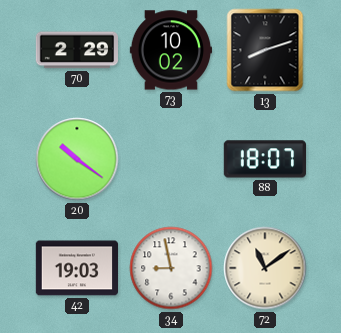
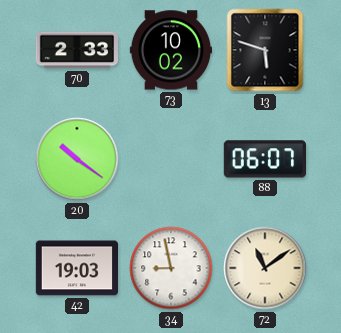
70: 2:29 -> 2:33 (76, 50)
13: 8:12 -> 5:48 (265, 50)
88: 18:07 -> 06:07 (264, 159)
